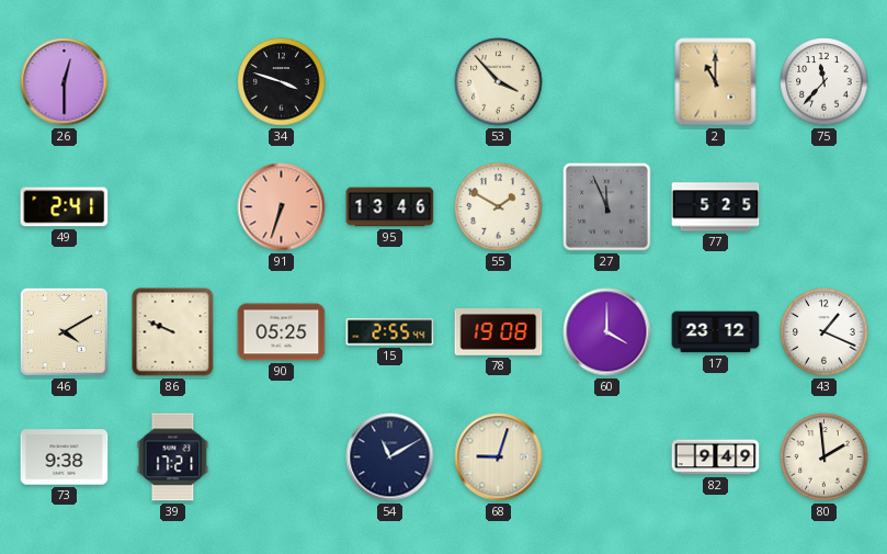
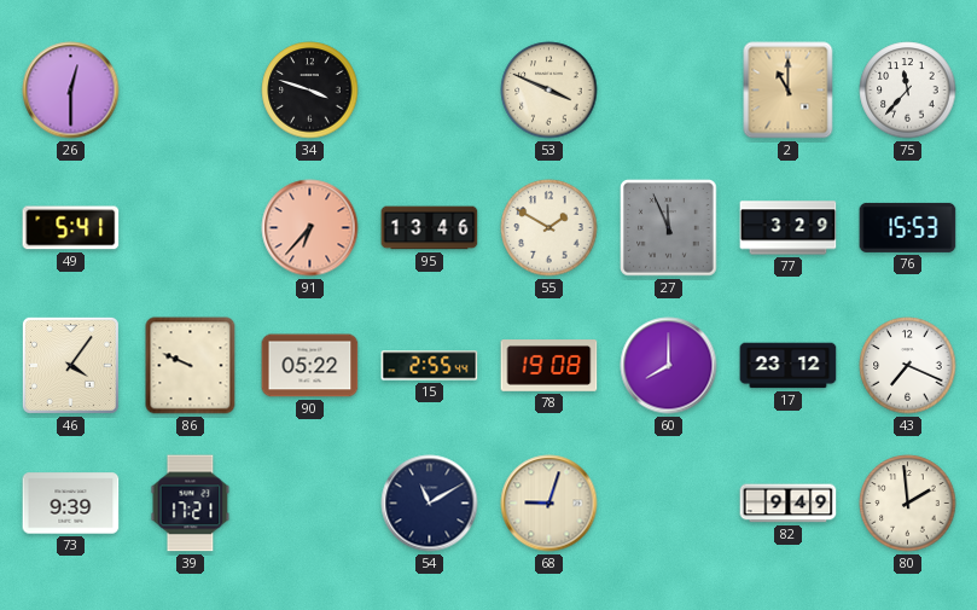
53: 3:53 -> 3:49 (549, 91)
49: 2:41 -> 5:41 (71, 228)
91: 6:33 -> 6:37 (310, 228)
77: 5:25 -> 3:29 (789, 228)
76: none -> 15:53 (908, 227)
46: 4:10 -> 4:06 (70, 365)
90: 05:25 -> 05:22 (310, 366)
60: 4:00 -> 8:00 (669, 366)
43: 1:19 -> 7:19 (908, 366)
73: 9:38 -> 9:39 (71, 504)
